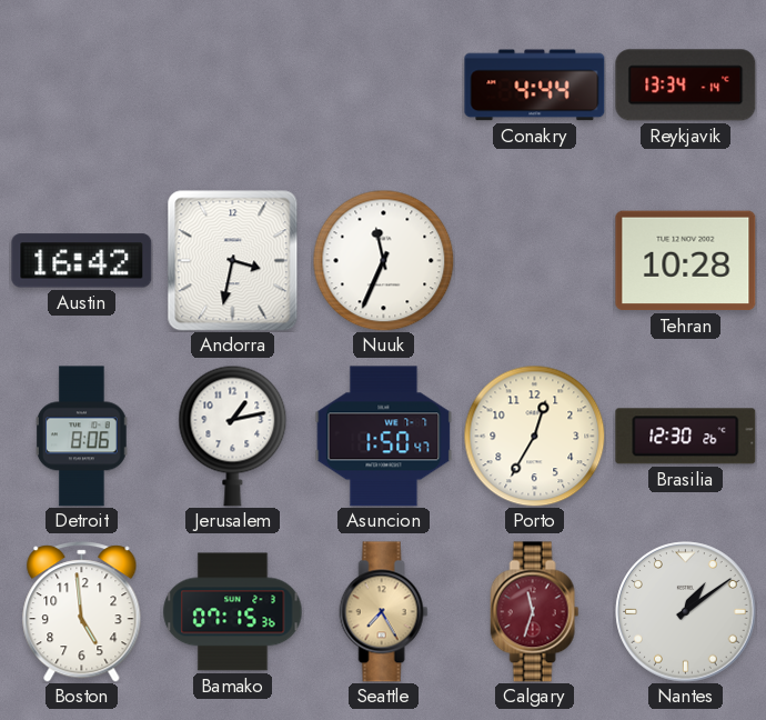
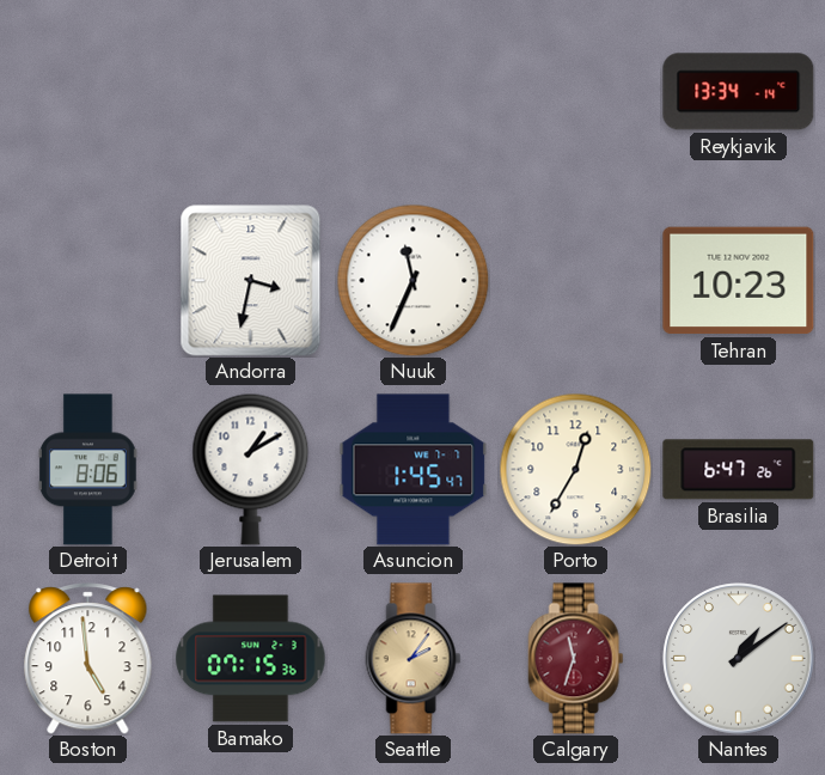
Conakry: 4:44 -> none (535, 86)
Austin: 16:42 -> none (82, 261)
Tehran: 10:28 -> 10:23 (739, 281)
Jerusalem: 1:13 -> 1:10 (251, 469)
Asuncion: 1:50 -> 1:45 (414, 470)
Brasilia: 12:30 -> 6:47 (739, 470)
Seattle: 7:25 -> 2:06 (414, 659)
